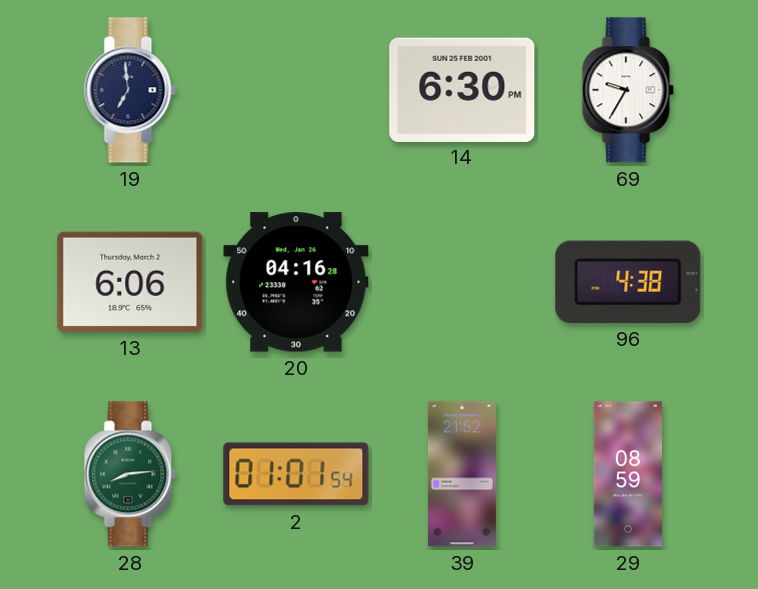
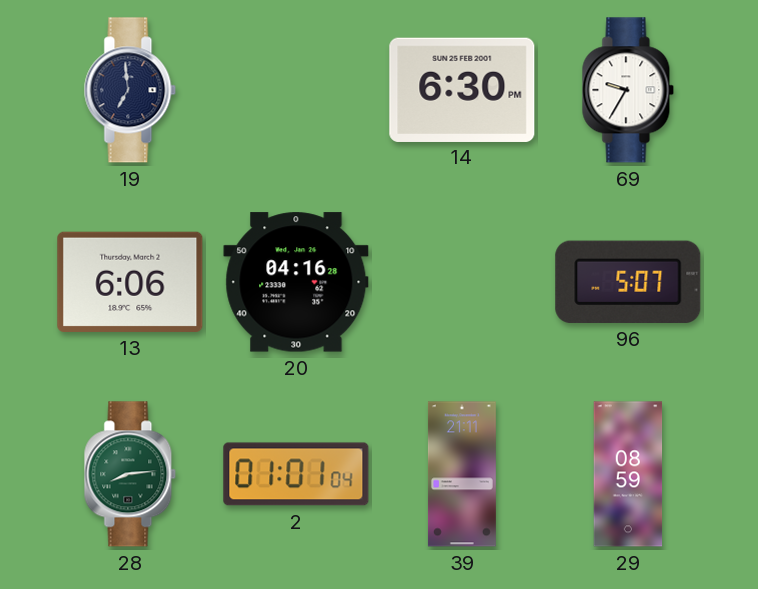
96: 4:38 -> 5:07 (628, 282)
2: 01:01:54 -> 01:01:04 (296, 474)
39: 21:52 -> 21:11 (462, 474)
